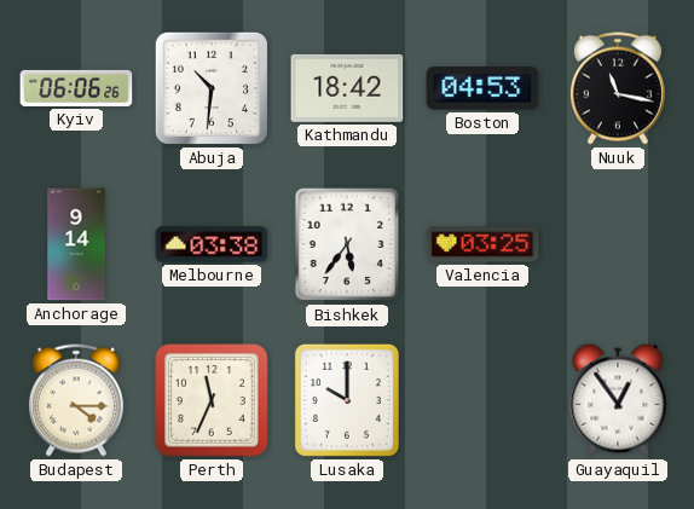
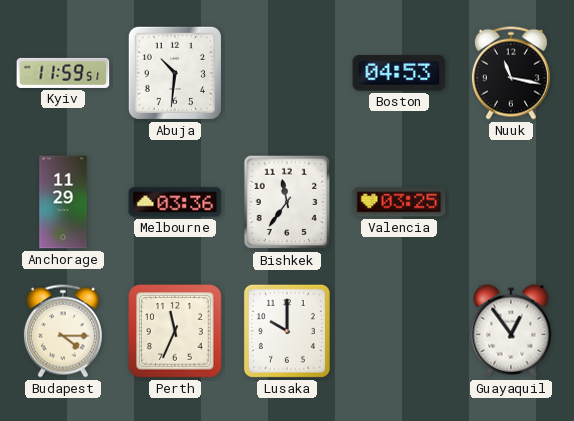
Kyiv: 06:06 -> 11:59 (63, 73)
Kathmandu: 18:42 -> none (347, 88)
Anchorage: 9:14 -> 11:29 (63, 202)
Melbourne: 03:38 -> 03:36 (175, 202)
Bishkek: 5:36 -> 11:36 (287, 202)
